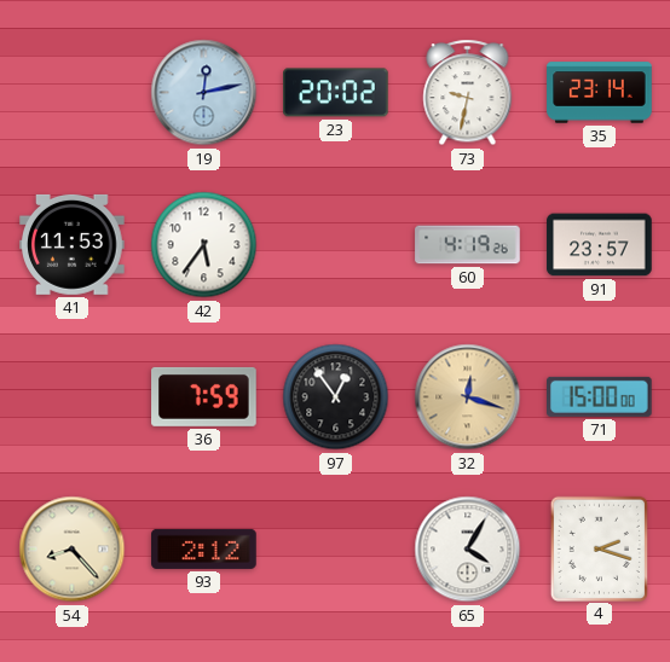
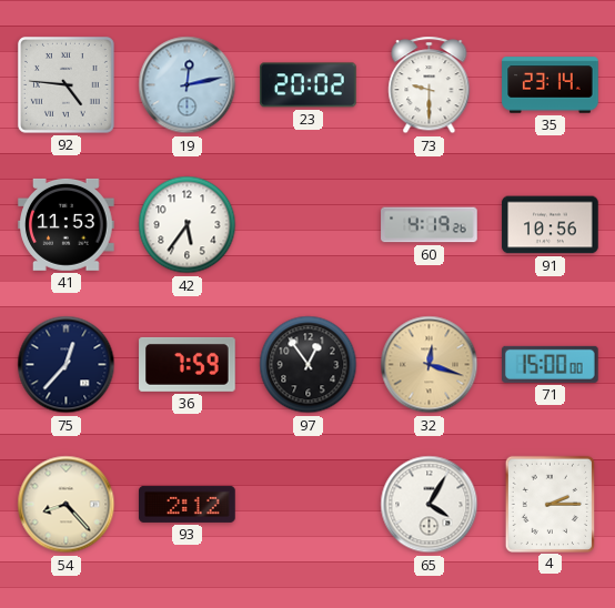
92: none -> 4:46 (67, 85)
73: 9:32 -> 9:30 (430, 85)
91: 23:57 -> 10:56 (551, 225)
75: none -> 12:37 (67, 365)
4: 2:18 -> 2:15 (550, 504)
